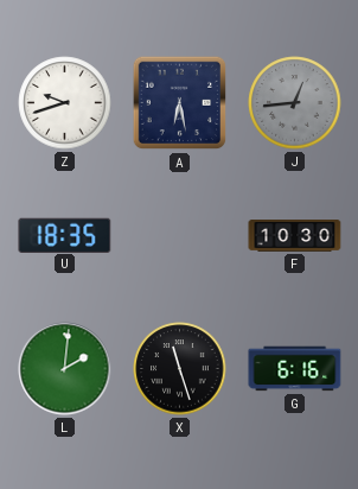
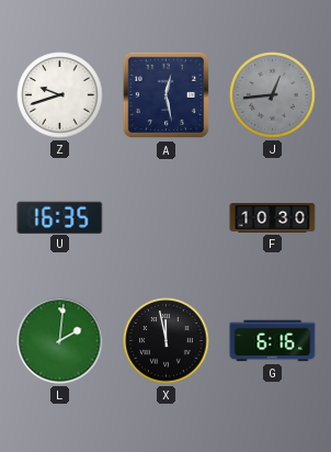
A: 6:28 -> 12:28 (167, 95)
U: 18:35 -> 16:35 (60, 217)
X: 11:27 -> 11:58 (167, 341)
